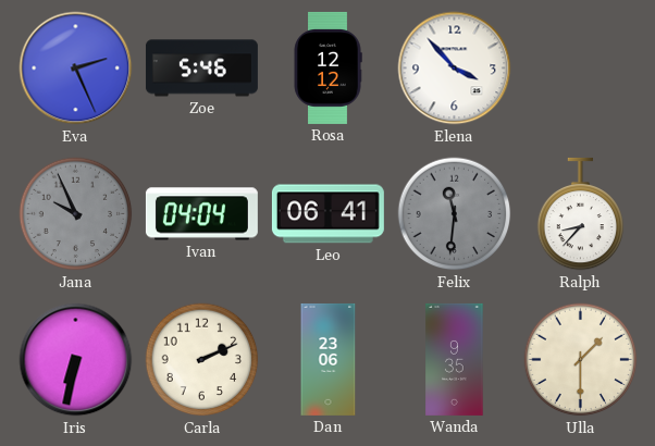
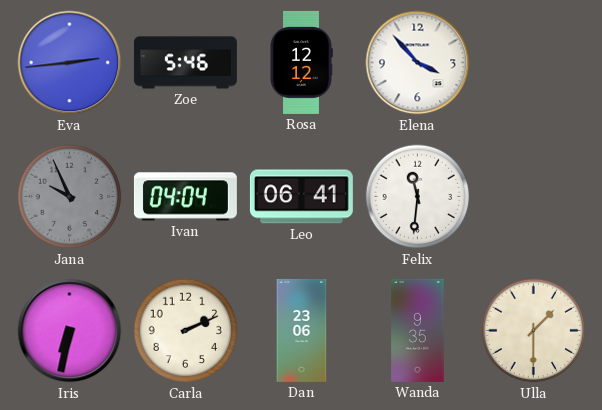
Eva: 2:26 -> 2:44 (70, 63)
Felix dial: grey -> white (418, 197)
Ralph: 8:37 -> none (581, 214)
